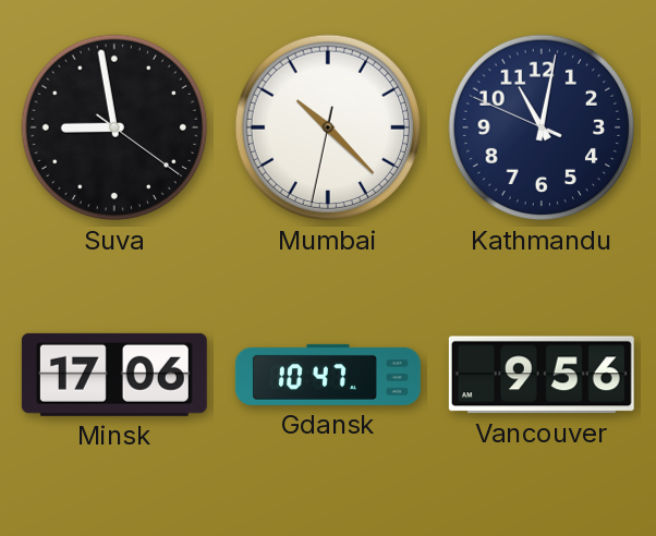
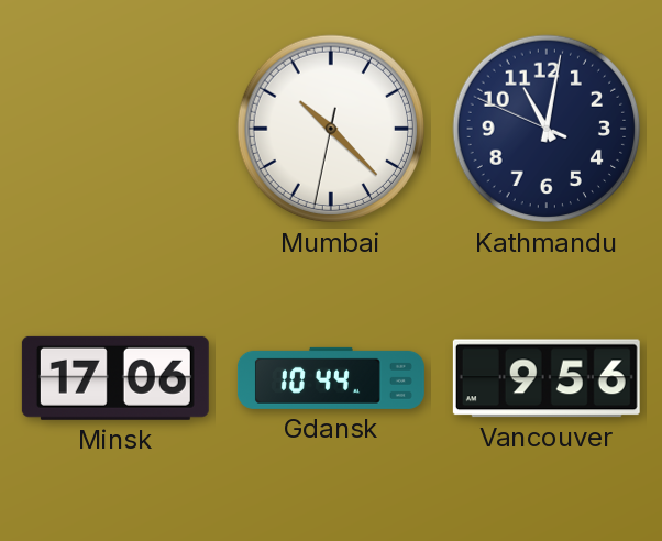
Suva: 8:58 -> none (114, 127)
Gdansk: 10:47 -> 10:44 (331, 378)
